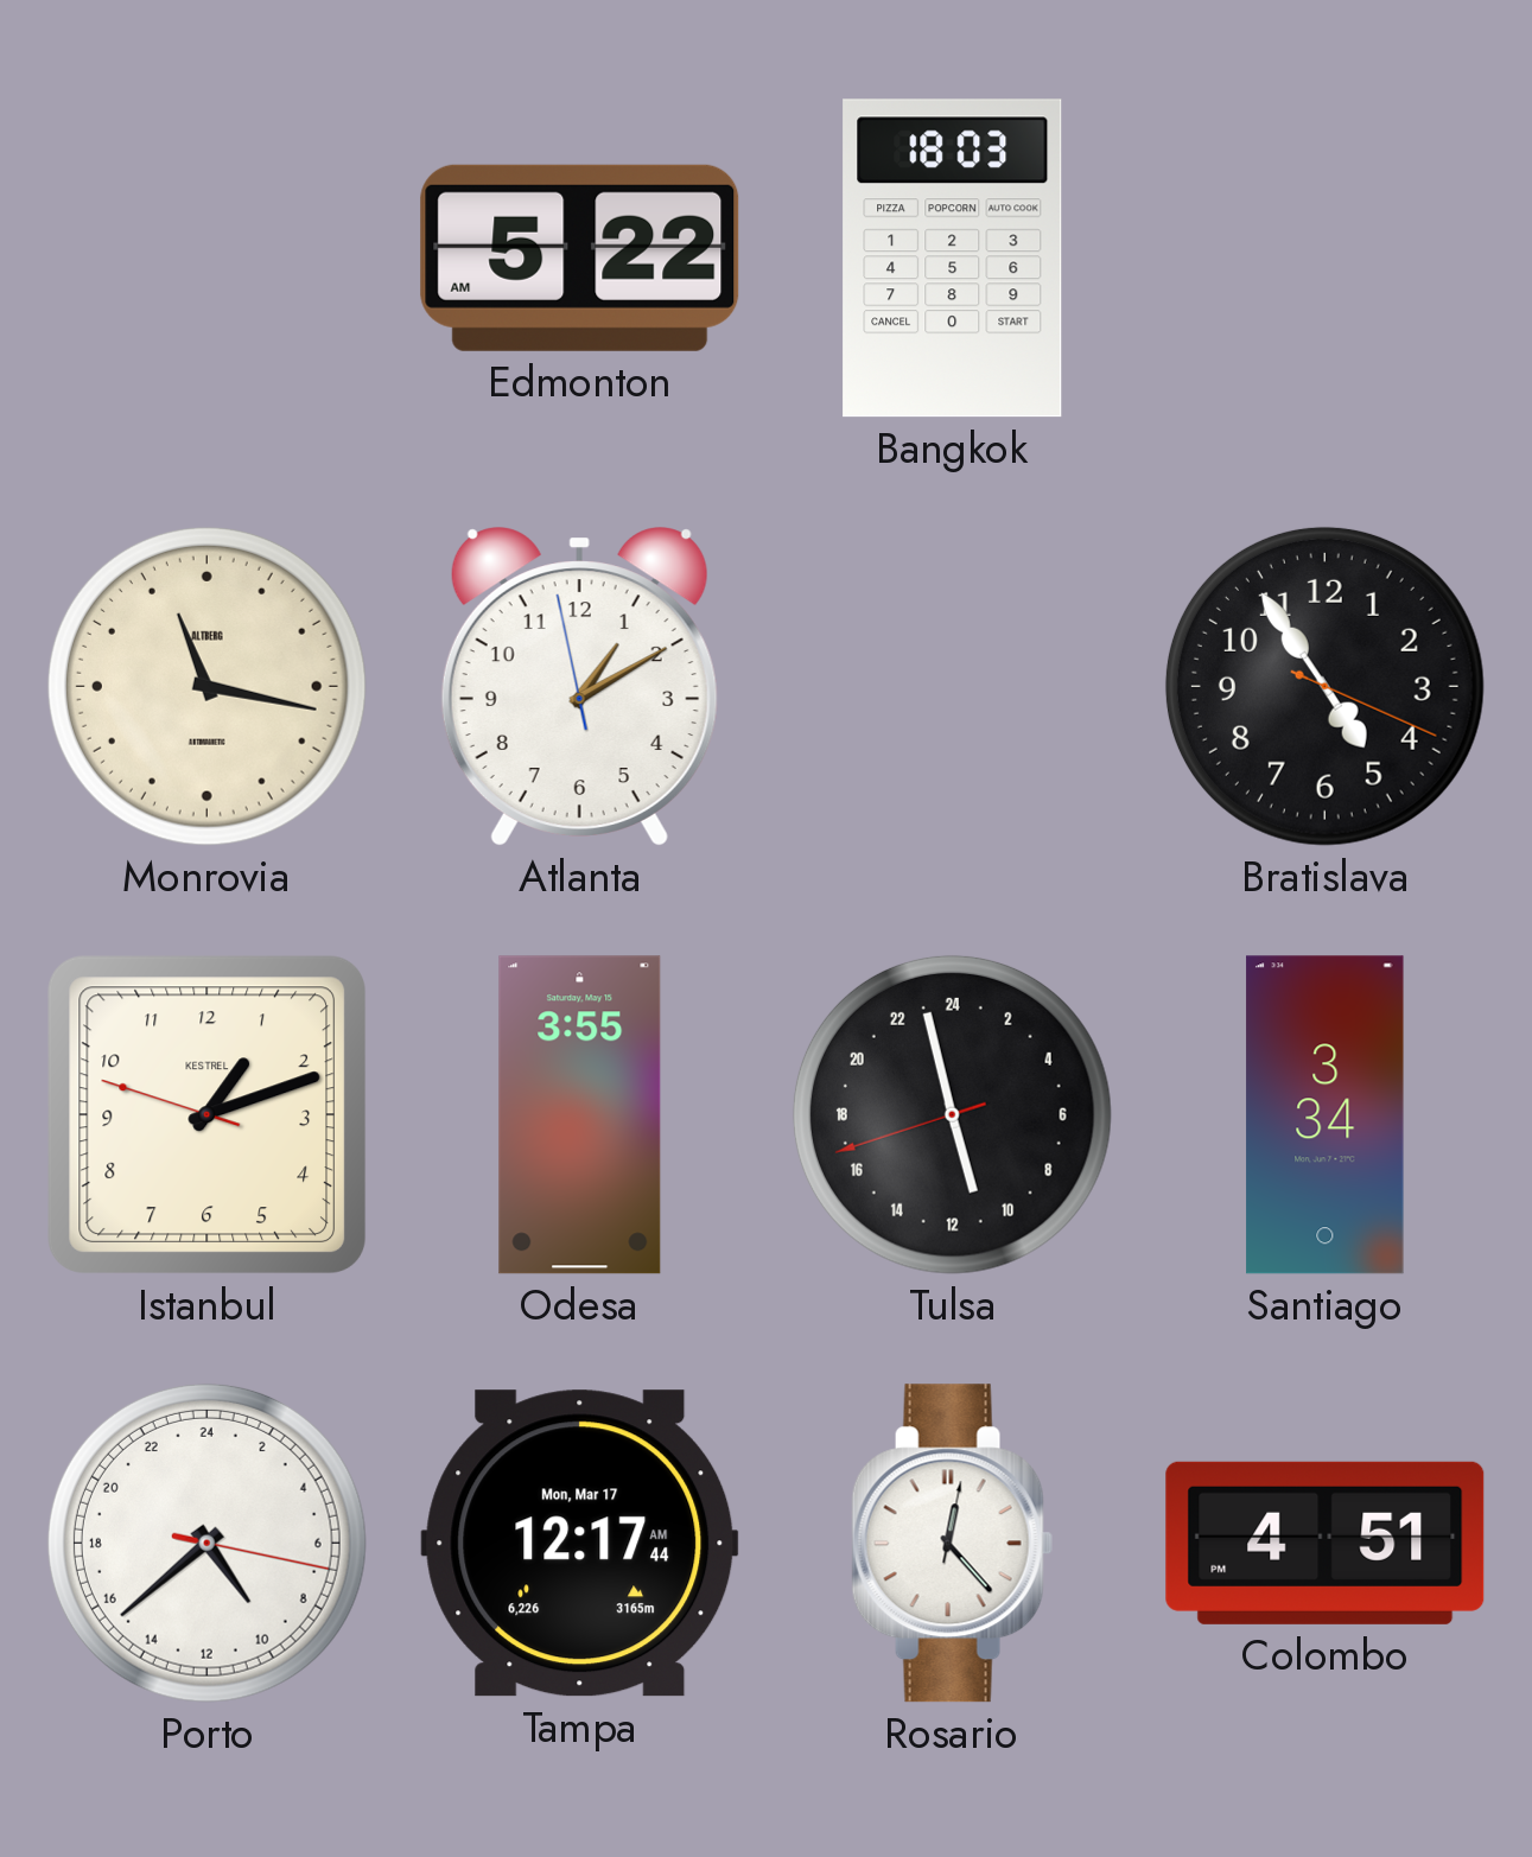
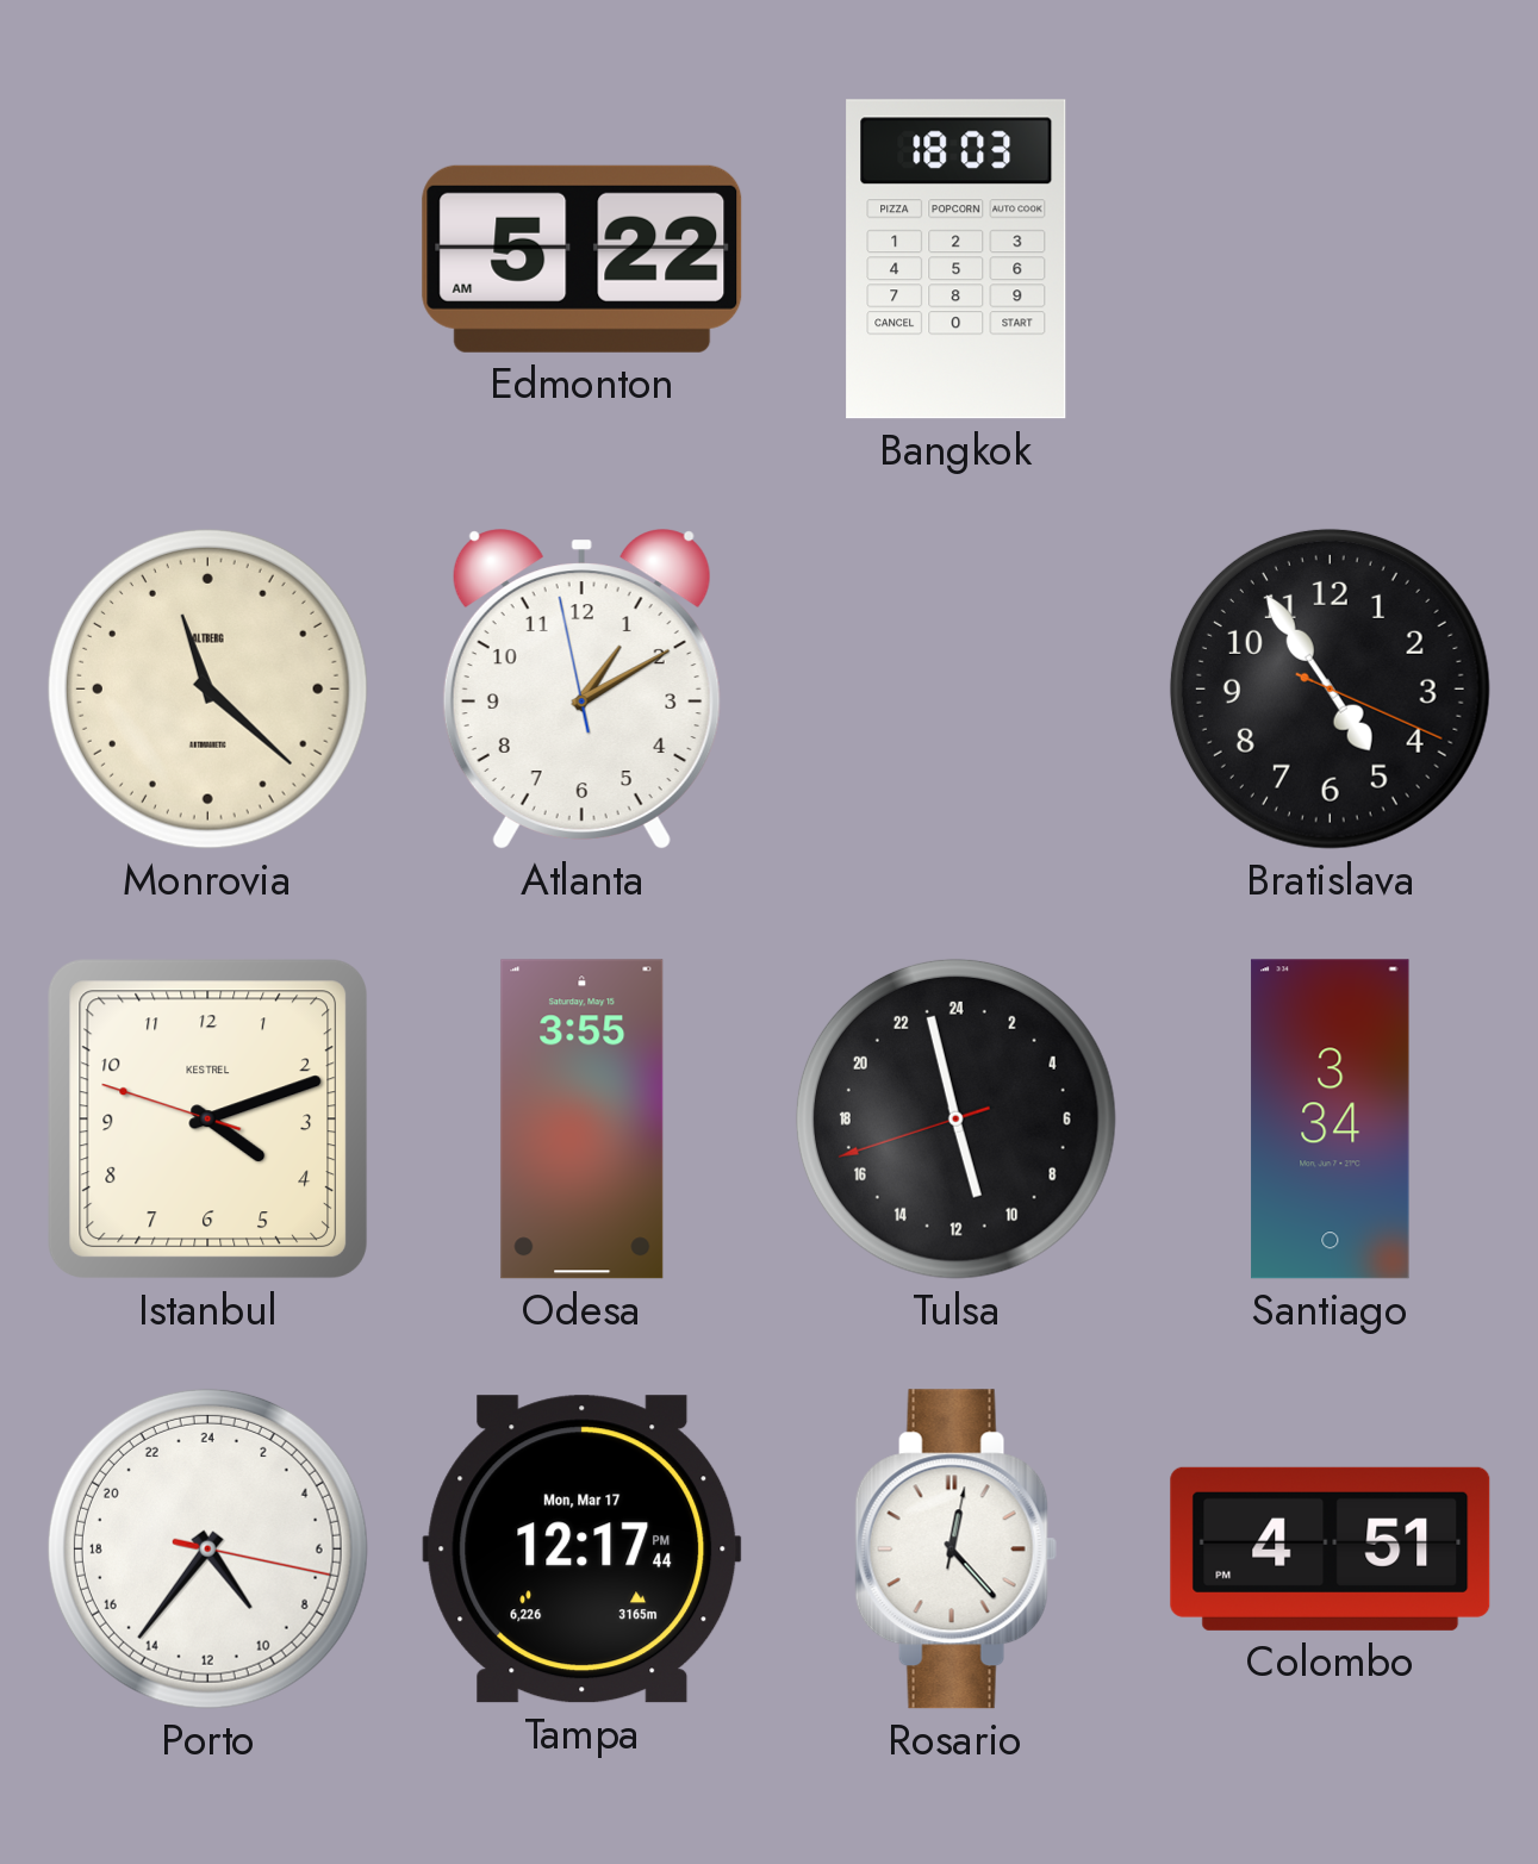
Monrovia: 11:17 -> 11:22 (207, 688)
Istanbul: 1:11 -> 4:11 (207, 1118)
Porto: 9:38 -> 9:36 (207, 1548)
Tampa: 12:17:44 AM -> 12:17:44 PM (583, 1550)
